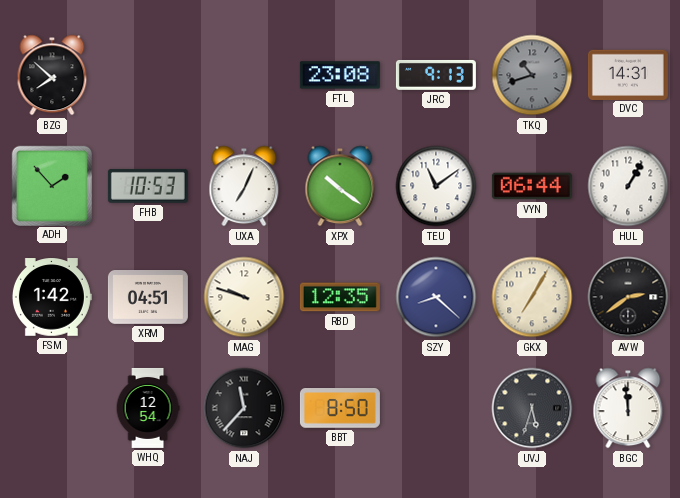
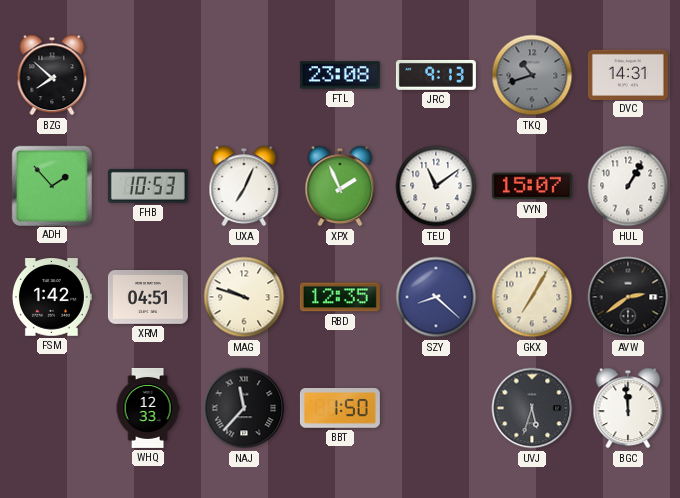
XPX: 10:21 -> 1:56 (340, 186)
VYN: 06:44 -> 15:07 (532, 186)
WHQ: 12:54 -> 12:33 (148, 408)
BBT: 8:50 -> 1:50 (340, 408)
